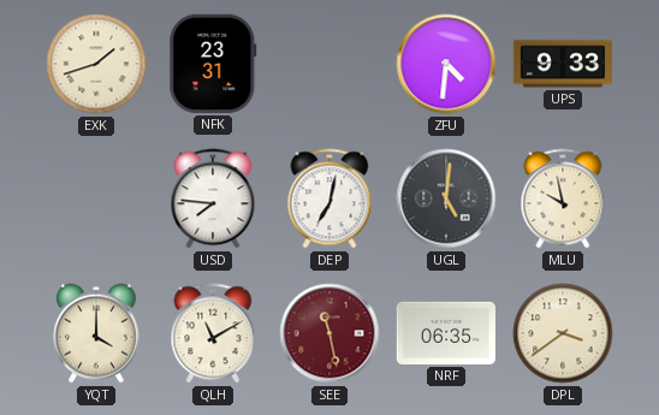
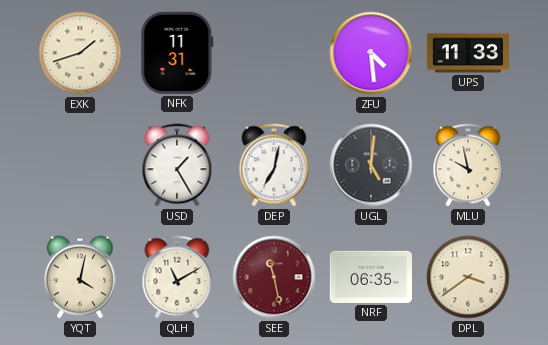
NFK: 23:31 -> 11:31 (177, 53)
ZFU: 4:31 -> 4:29 (371, 53)
UPS: 9:33 -> 11:33 (468, 53)
USD: 7:46 -> 1:25 (177, 165)
YQT: 4:00 -> 4:02 (81, 277)
